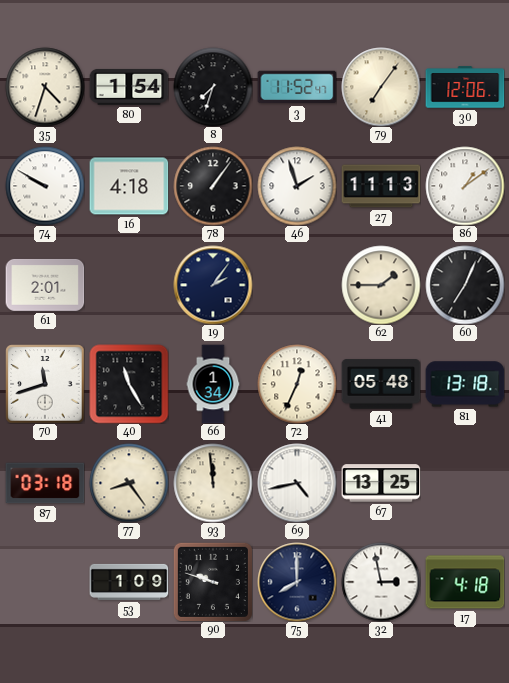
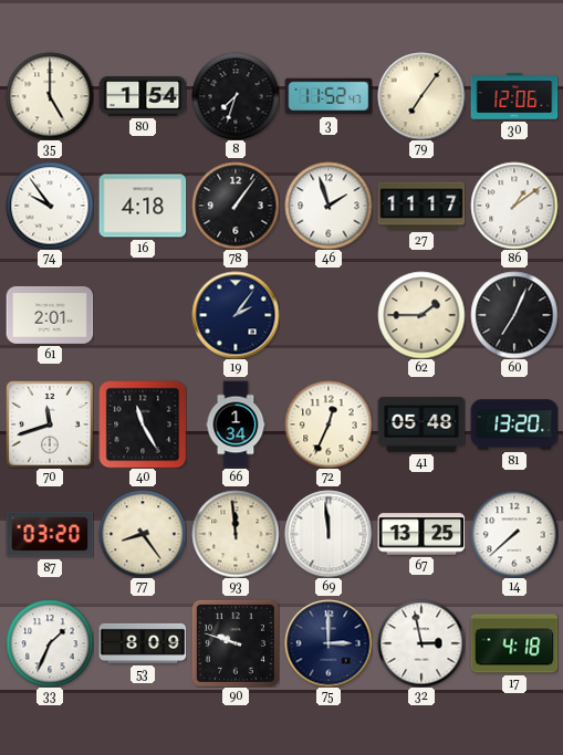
35: 4:33 -> 5:00 (50, 96)
74: 9:50 -> 9:54 (50, 206)
27: 11:13 -> 11:17 (421, 206)
81: 13:18 -> 13:20 (514, 424)
87: 03:18 -> 03:20 (50, 534)
69: 4:43 -> 11:59 (329, 534)
14: none -> 7:38 (514, 534)
33: none -> 1:34 (50, 643)
53: 1:09 -> 8:09 (143, 643)
75: 8:00 -> 3:00 (329, 643)
